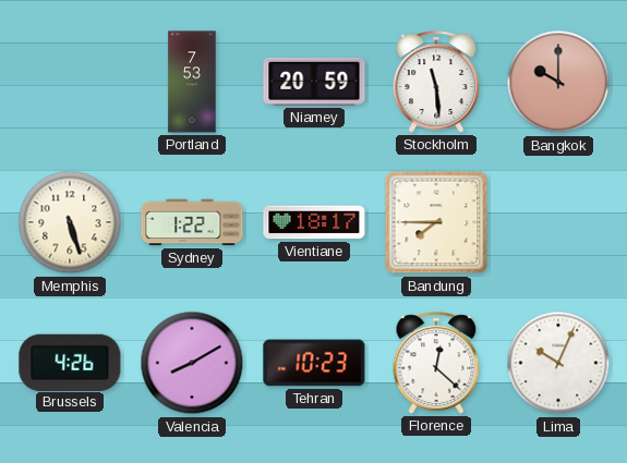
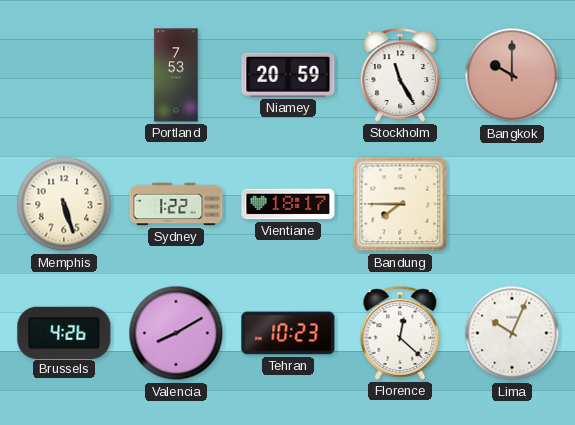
Stockholm: 11:29 -> 11:25 (400, 75)
